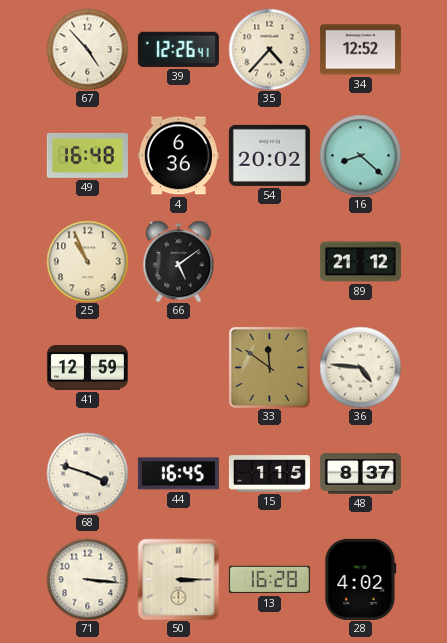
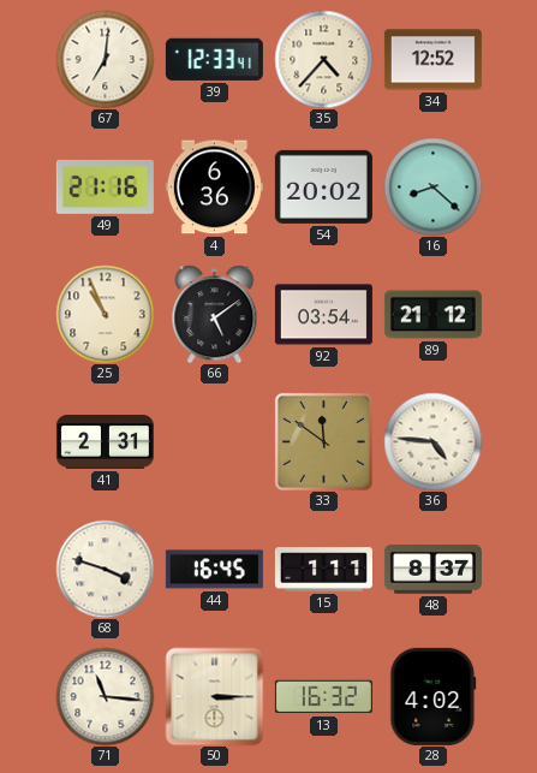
67: 4:53 -> 7:01 (105, 59)
39: 12:26 -> 12:33 (214, 59)
49: 16:48 -> 21:16 (105, 186)
92: none -> 03:54 (323, 315)
41: 12:59 -> 2:31 (105, 442)
15: 1:15 -> 1:11 (323, 570)
71: 3:16 -> 11:16 (105, 696)
13: 16:28 -> 16:32 (323, 697)
